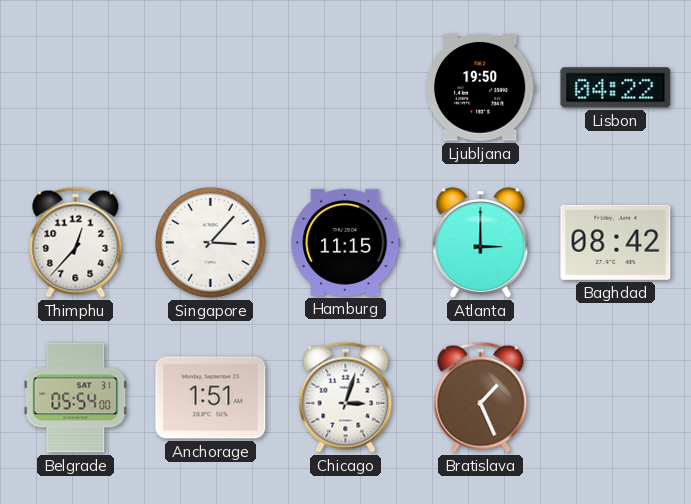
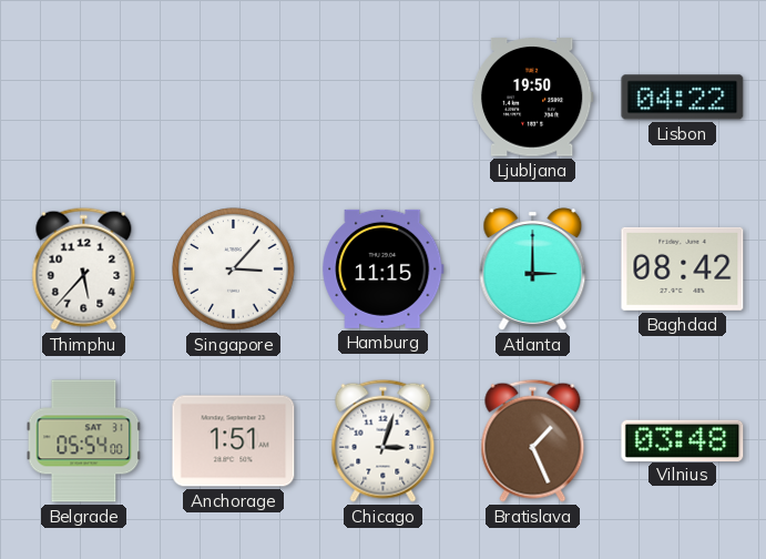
Thimphu: 12:37 -> 5:37 (84, 268)
Vilnius: none -> 03:48 (683, 440)
